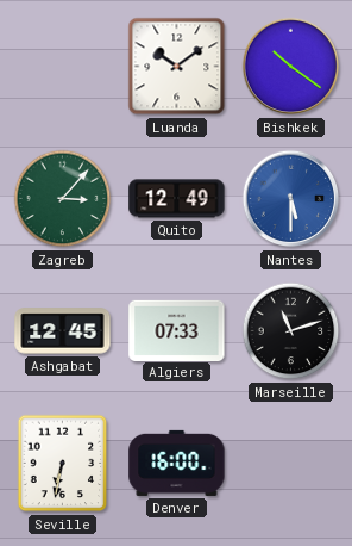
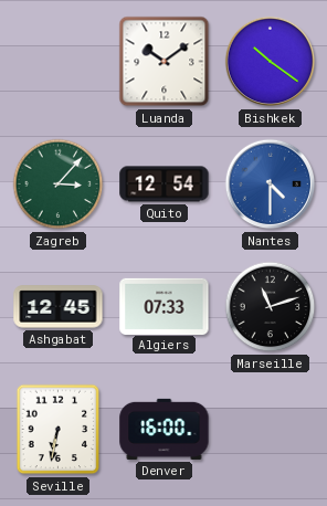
Quito: 12:49 -> 12:54 (165, 185)
Nantes: 5:30 -> 4:30 (271, 185)
